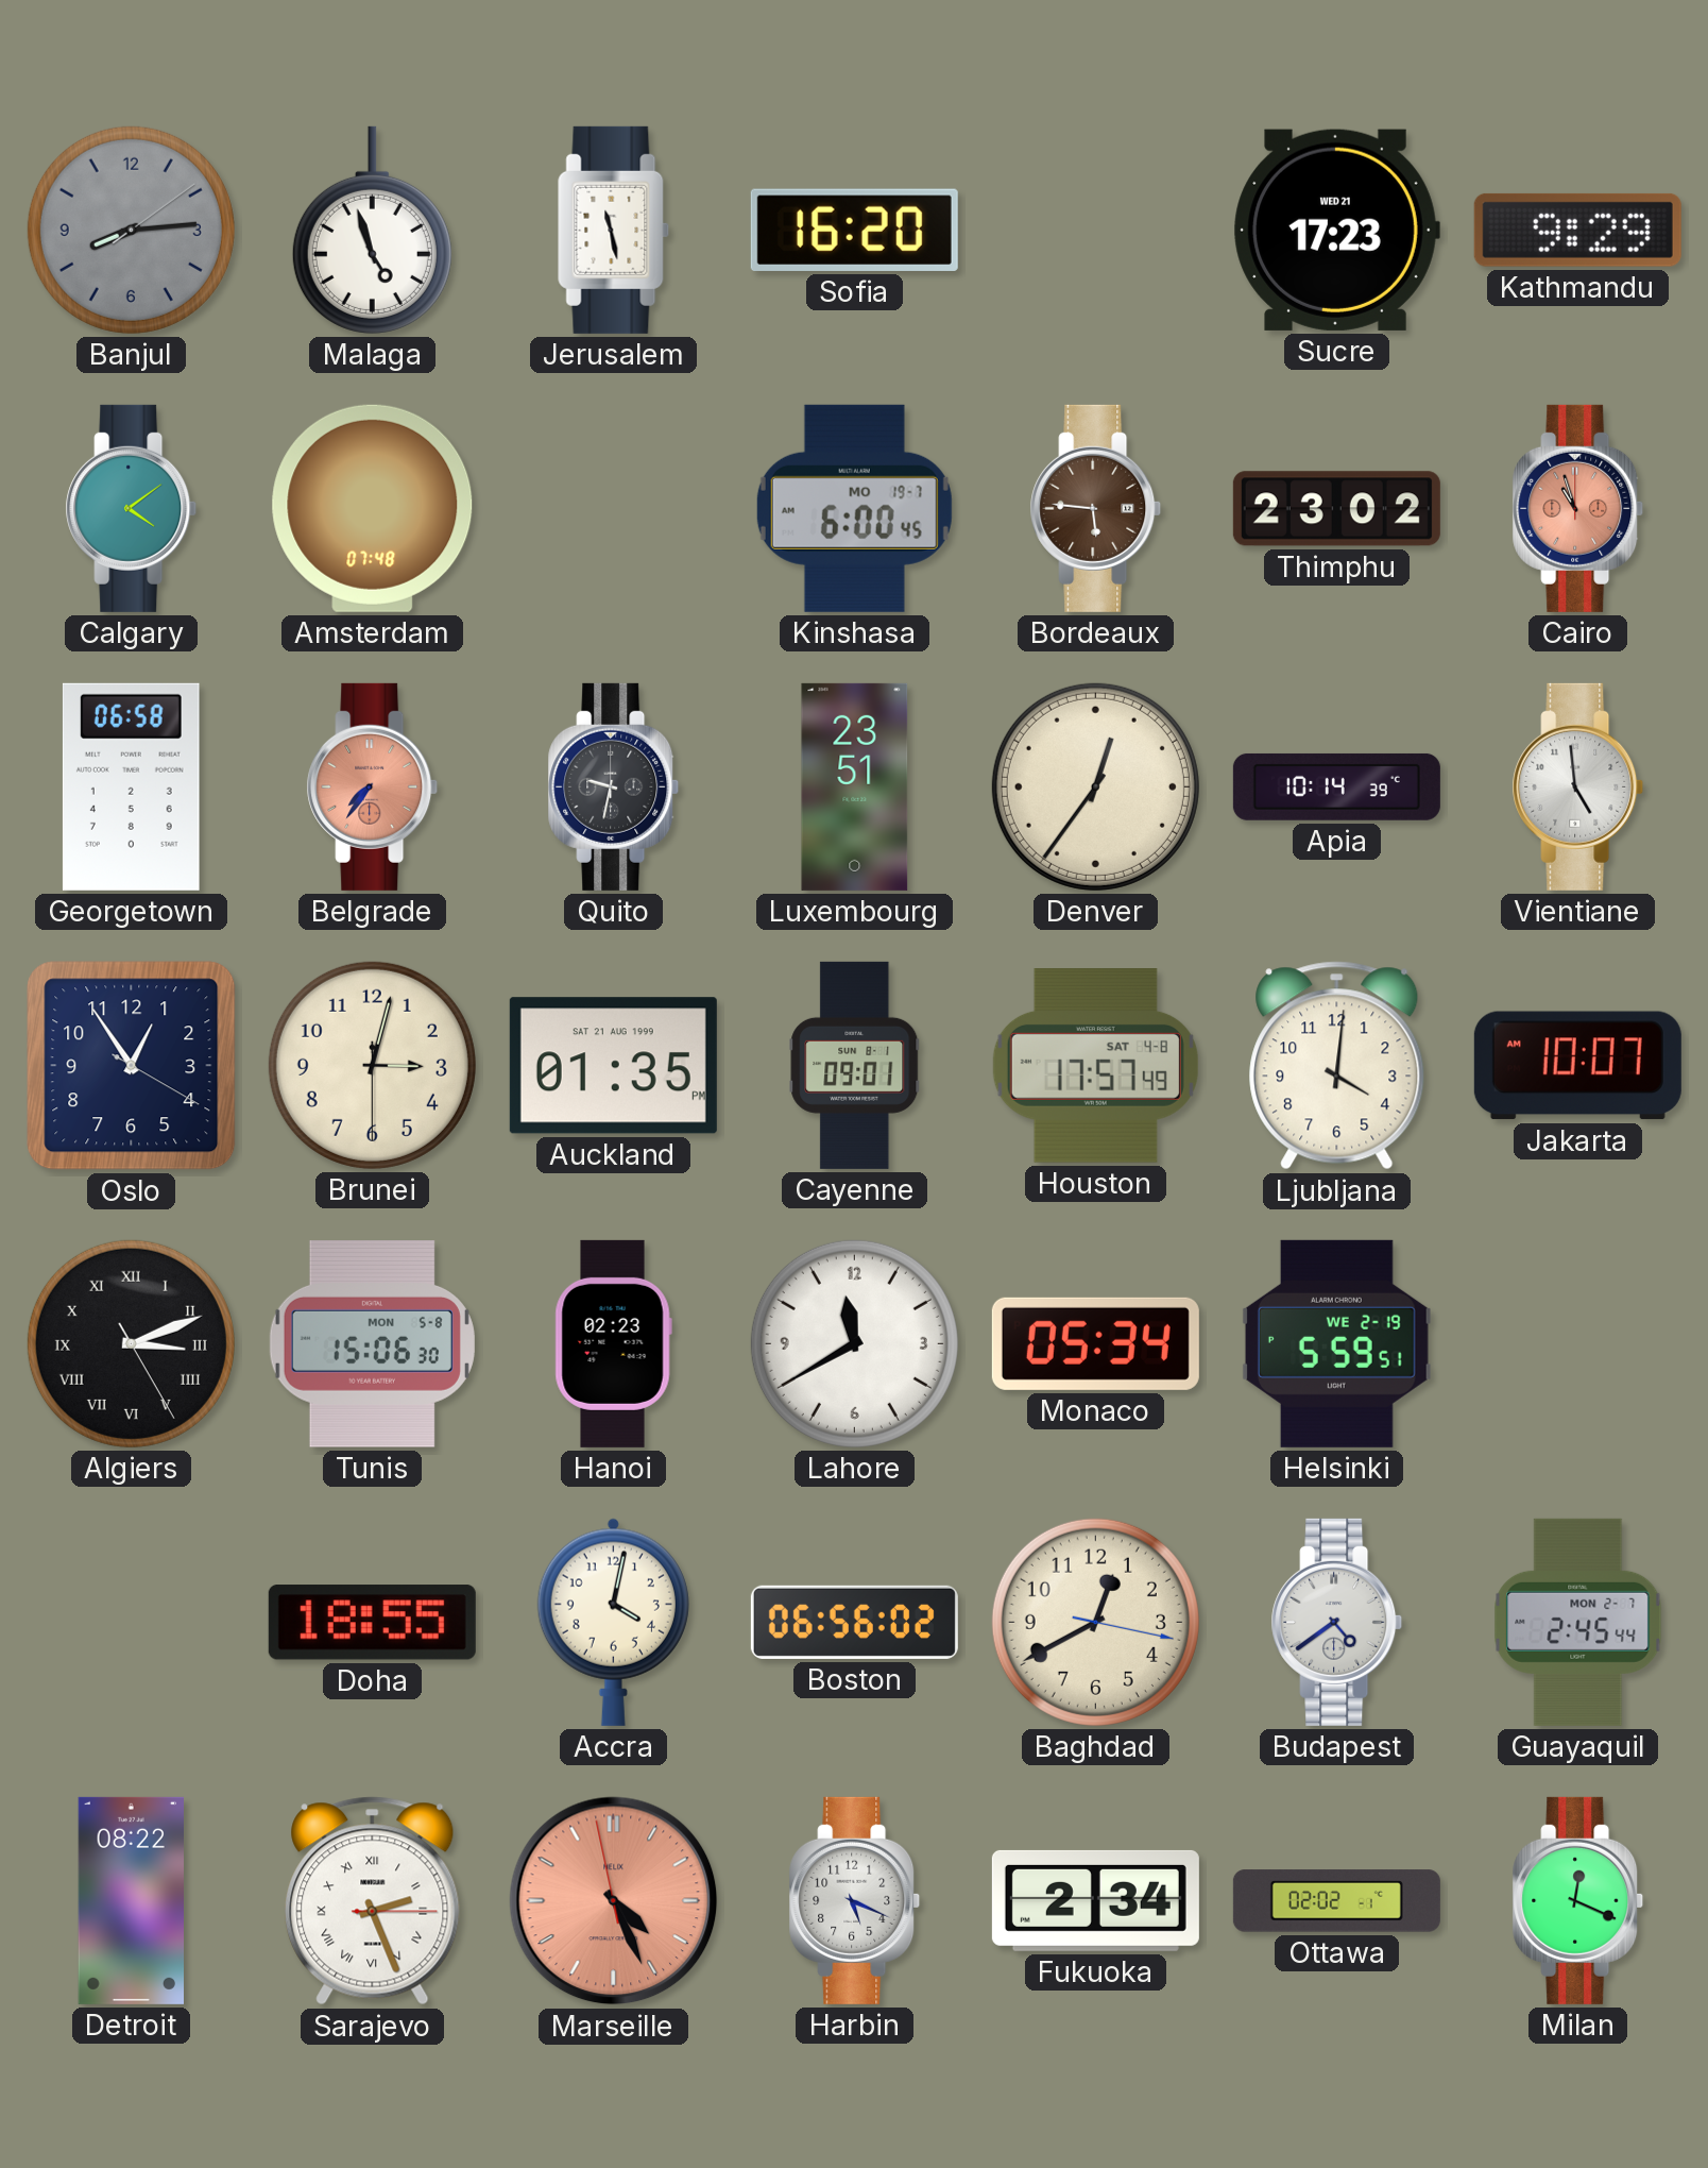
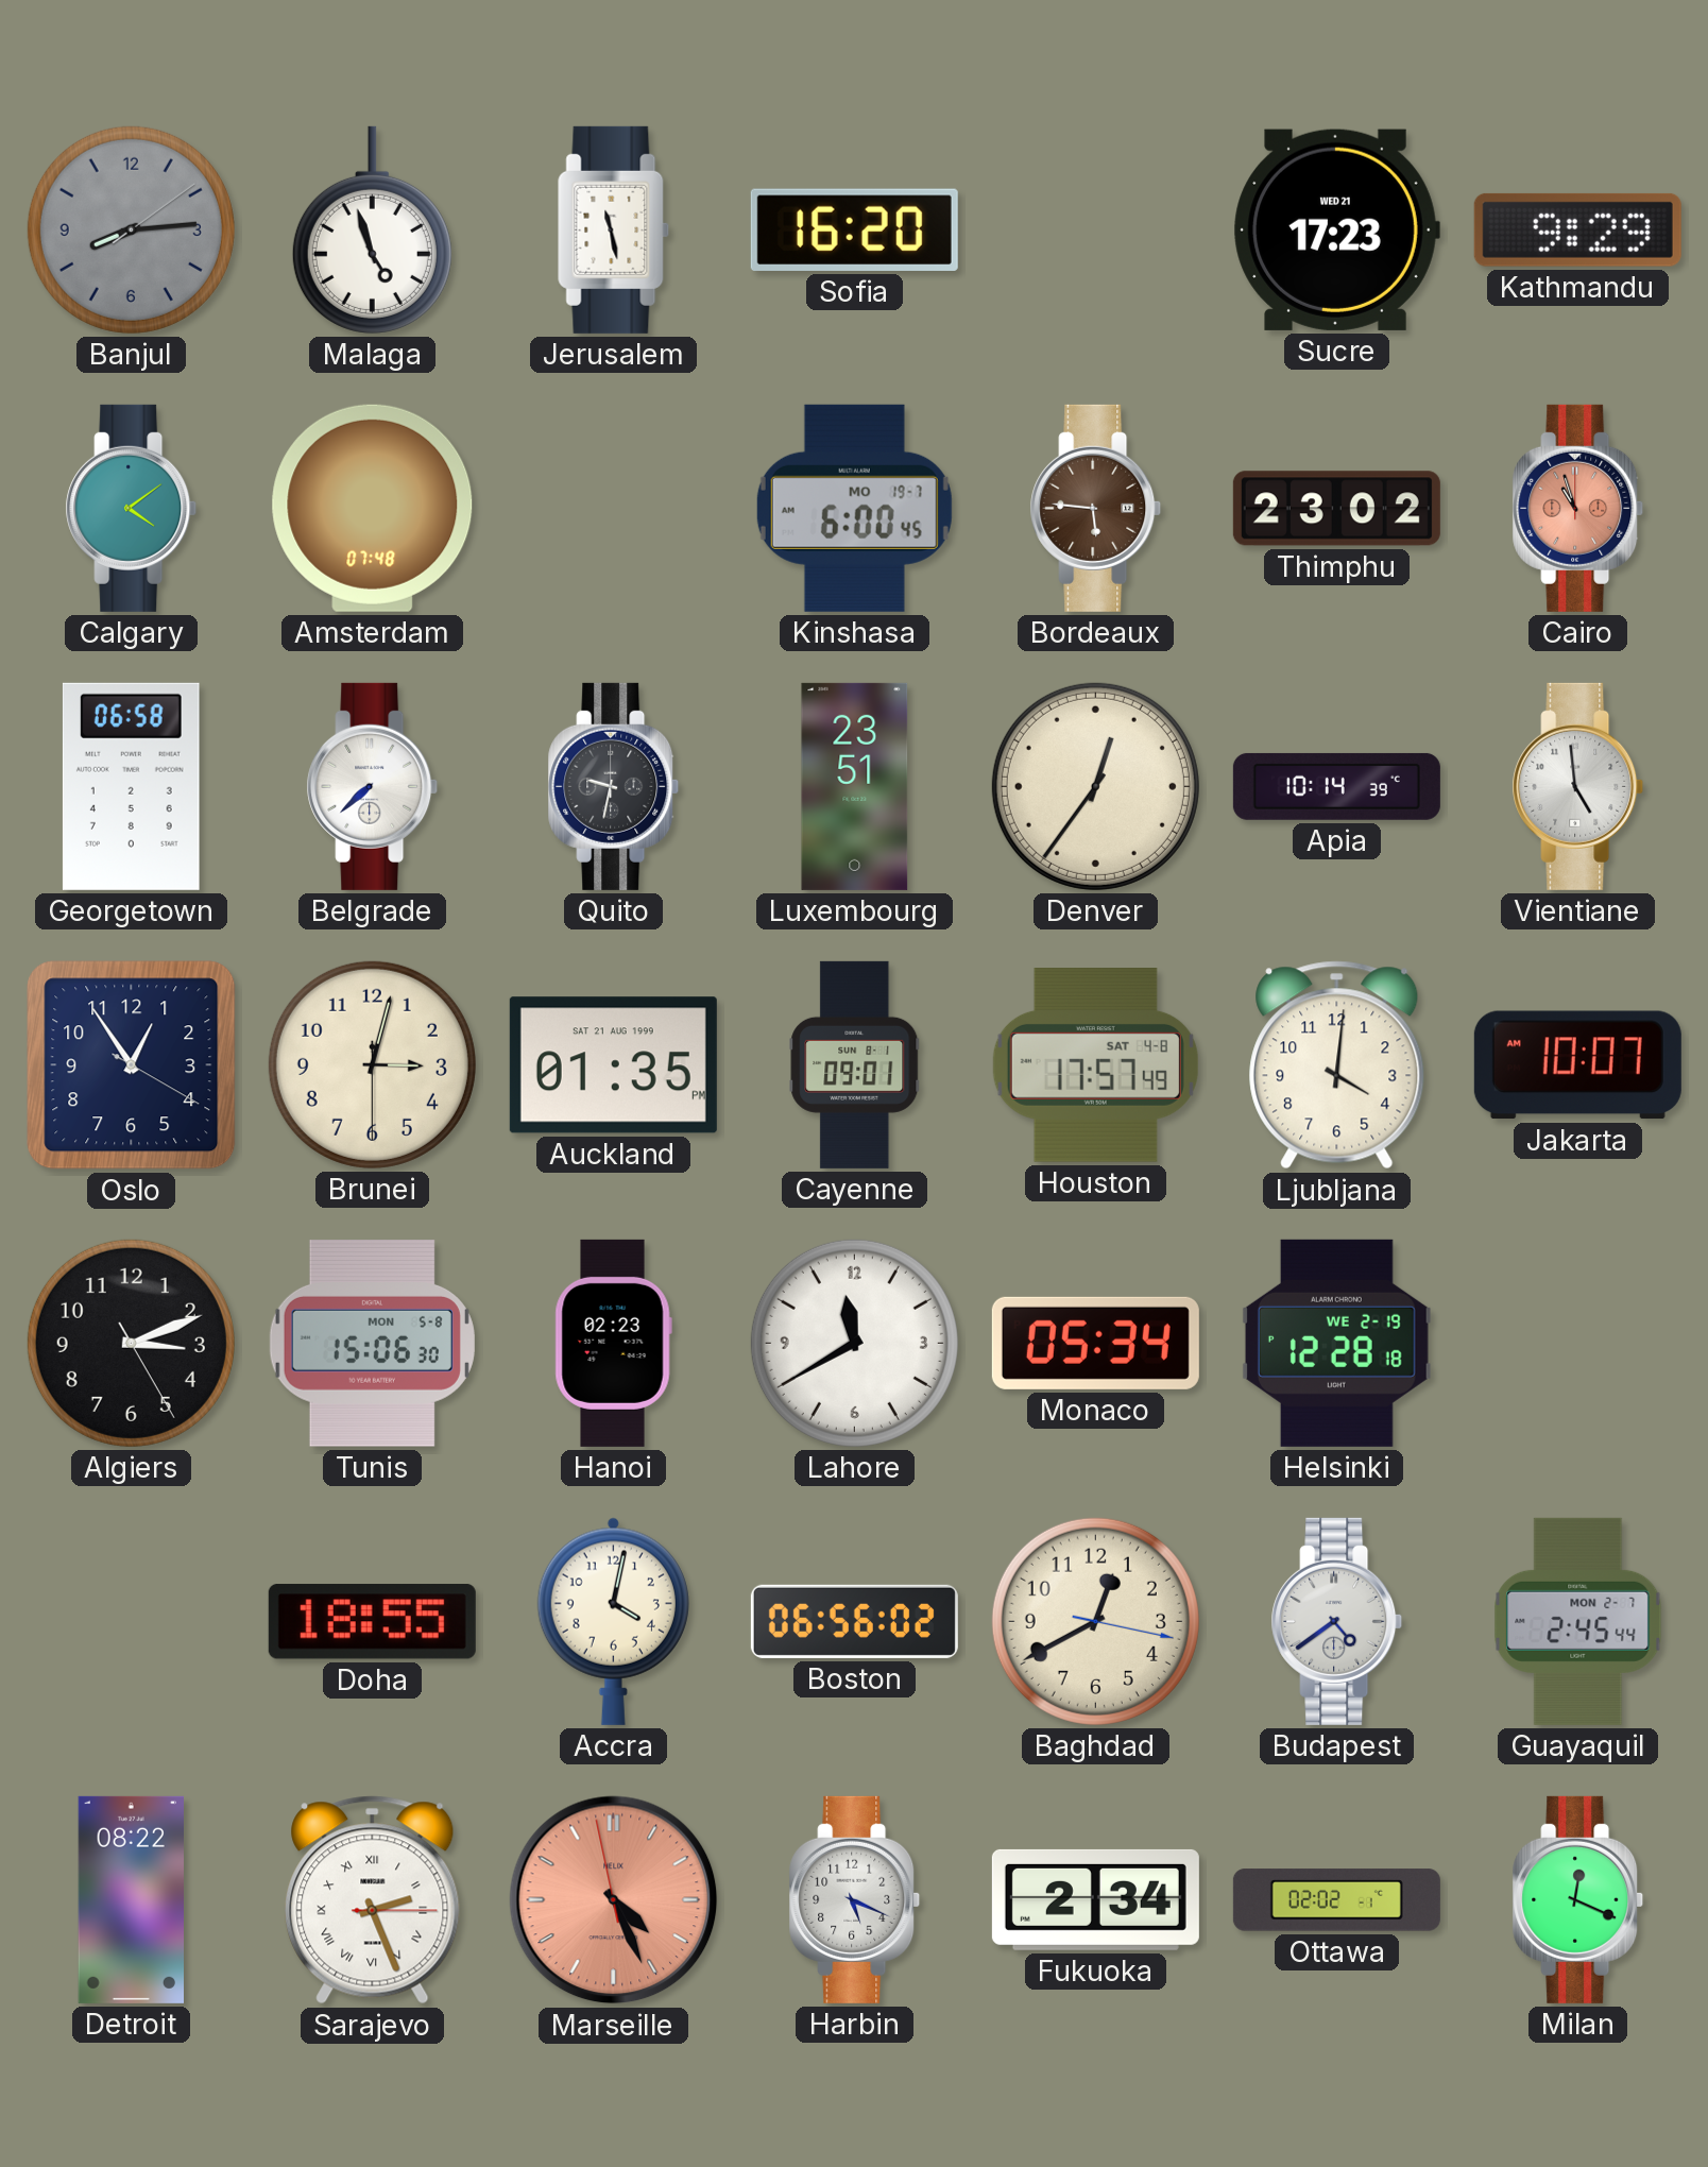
Belgrade: 7:36 -> 7:38 (373, 786)
Belgrade dial: salmon -> white (373, 786)
Algiers numerals: Roman -> Arabic (131, 1343)
Helsinki: 5:59 -> 12:28 (1336, 1343)
